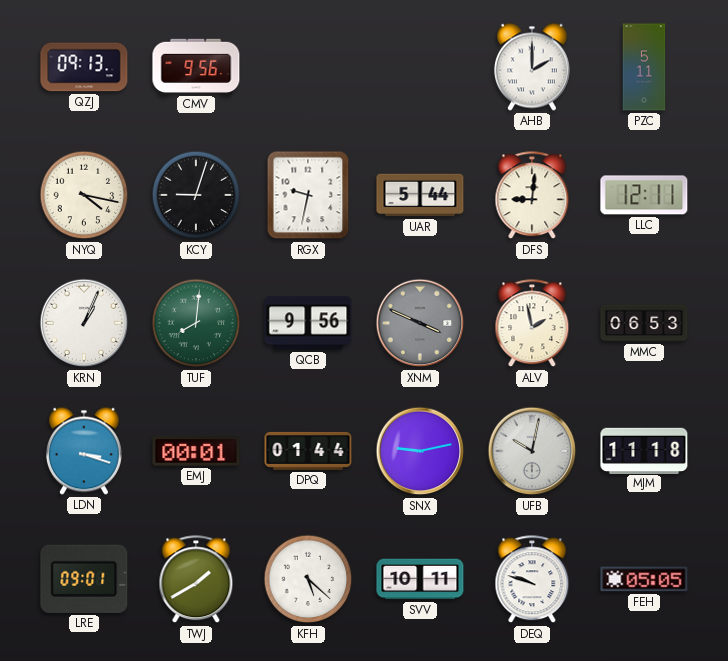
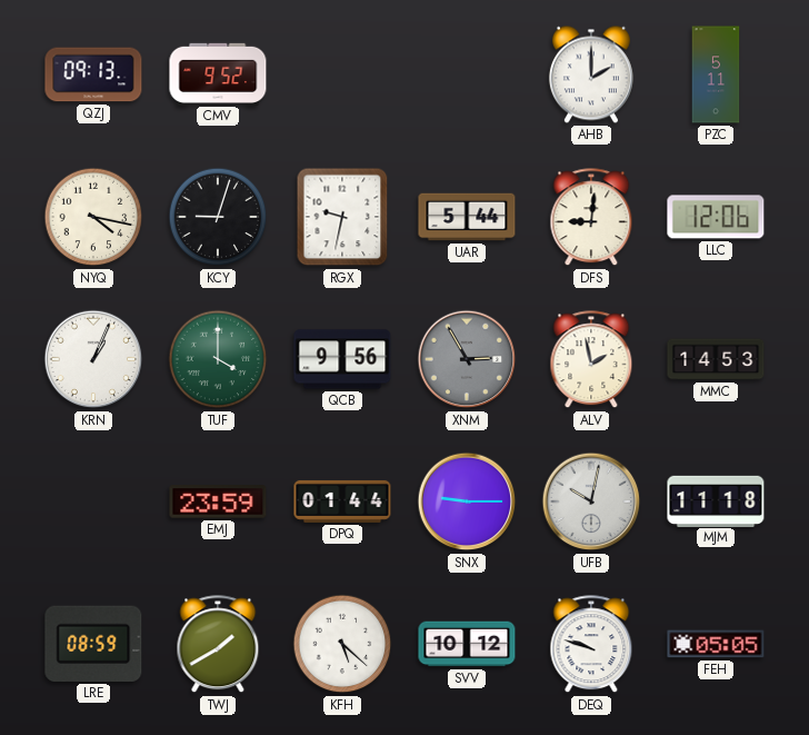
CMV: 9:56 -> 9:52 (218, 73)
LLC: 12:11 -> 12:06 (716, 217)
TUF: 8:01 -> 4:00 (218, 359)
XNM: 3:49 -> 2:55 (467, 359)
MMC: 06:53 -> 14:53 (716, 359)
LDN: 3:18 -> none (84, 451)
EMJ: 00:01 -> 23:59 (218, 501)
SNX: 9:13 -> 9:15 (467, 501)
LRE: 09:01 -> 08:59 (93, 644)
SVV: 10:11 -> 10:12 (467, 644)
